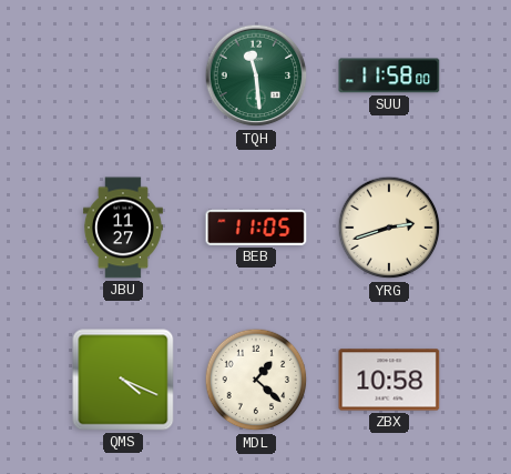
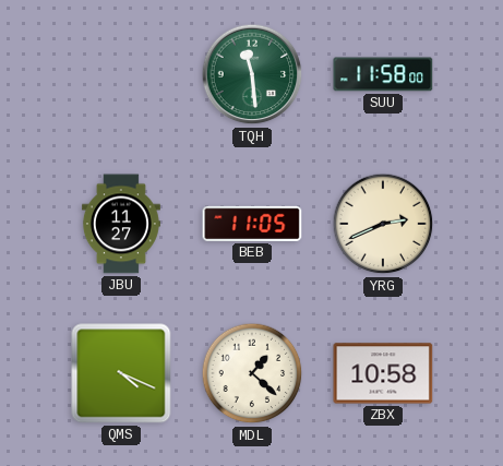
YRG: 2:42 -> 2:41 (383, 224)
